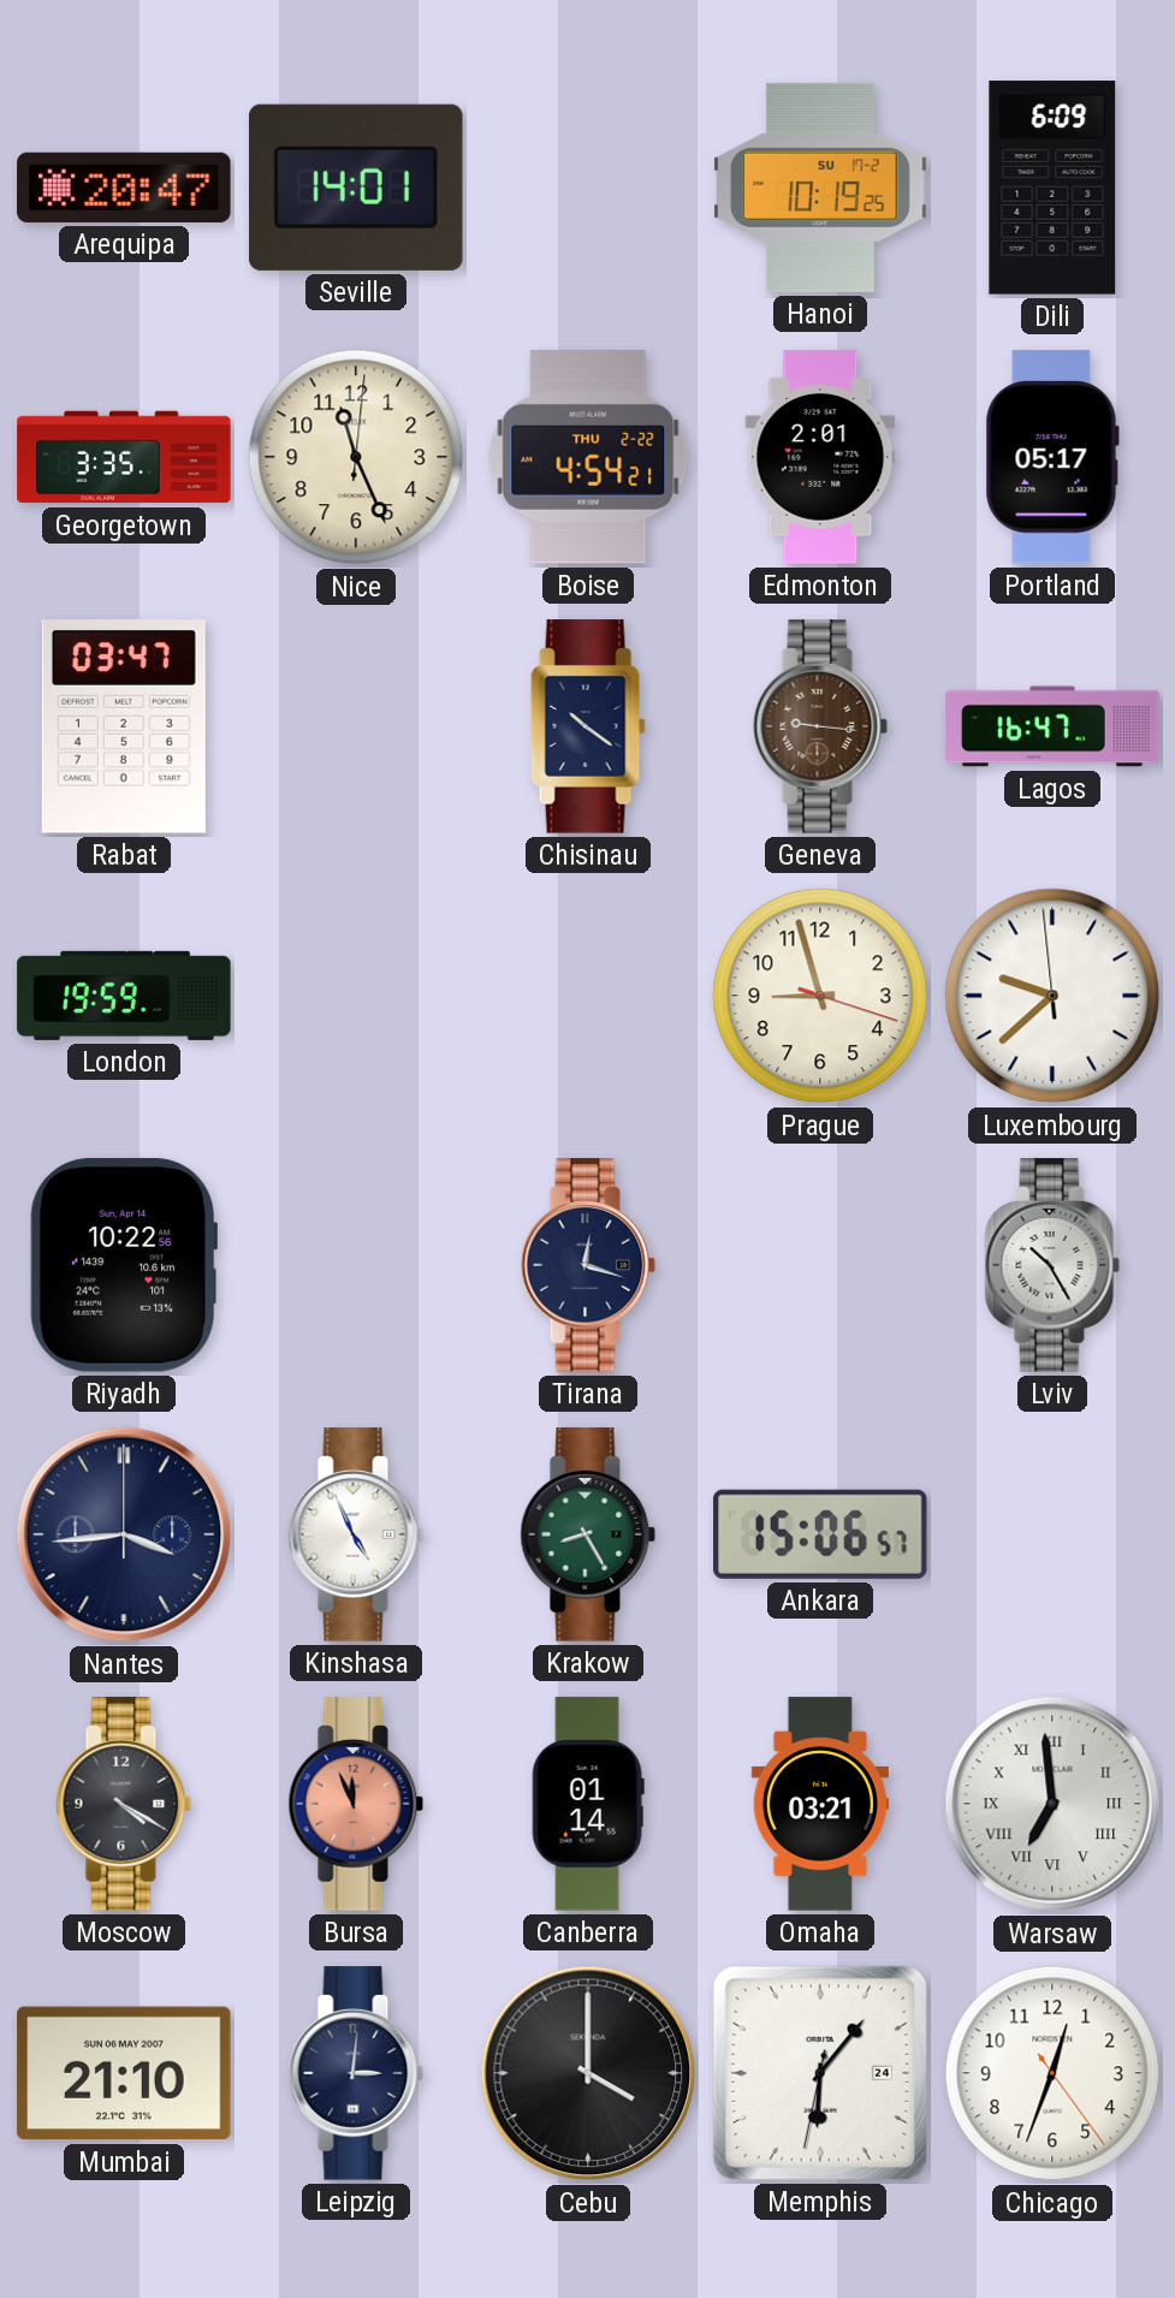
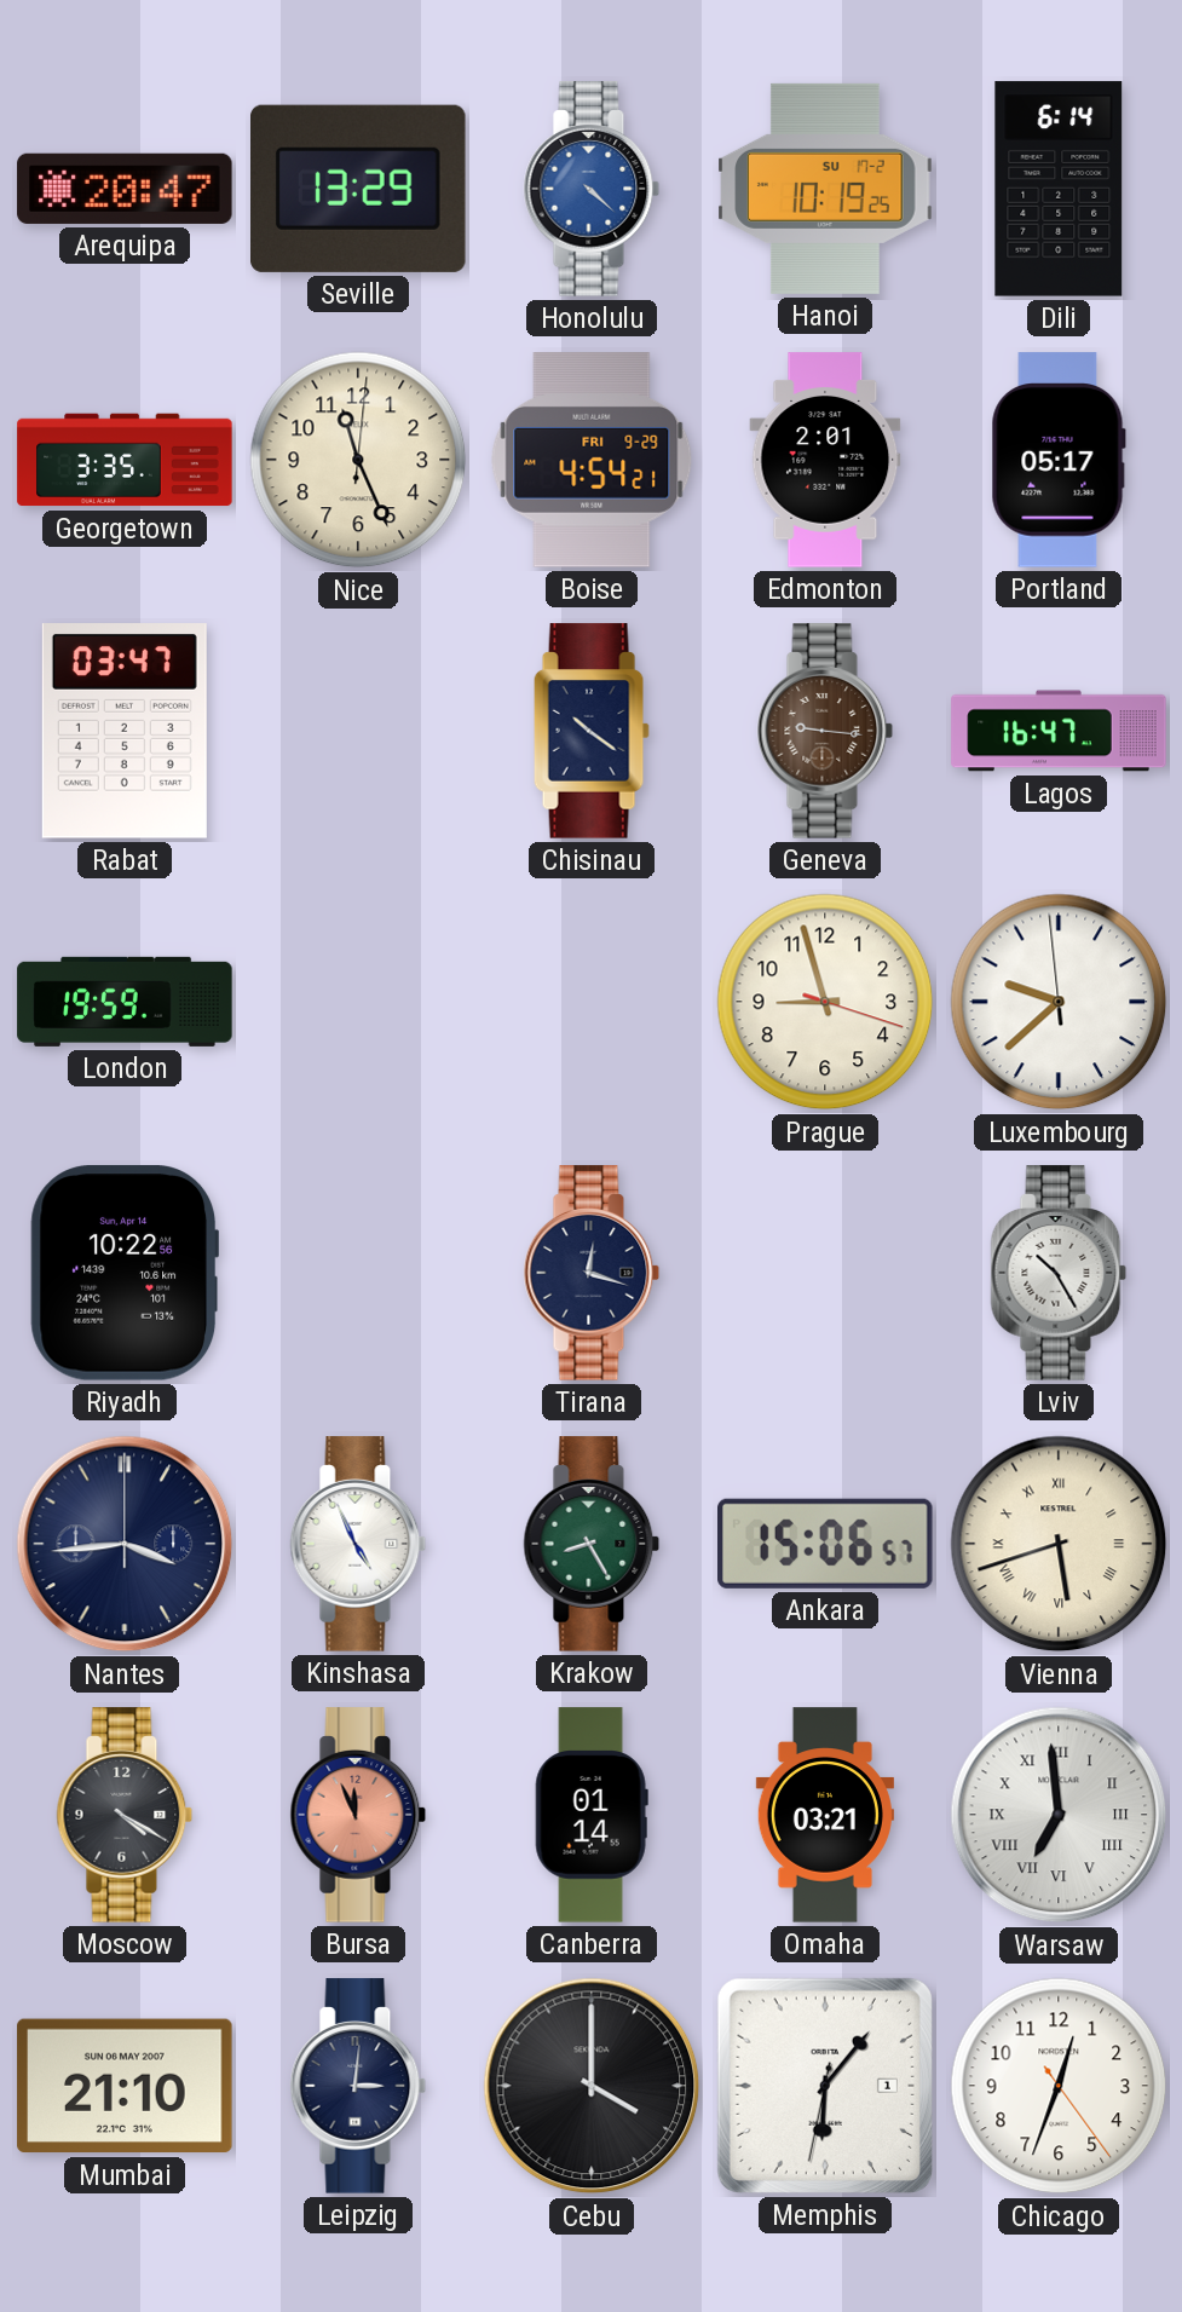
Seville: 14:01 -> 13:29 (359, 189)
Honolulu: none -> 4:22 (592, 189)
Dili: 6:09 -> 6:14 (1059, 189)
Boise date: THU 2-22 -> FRI 9-29 (592, 460)
Vienna: none -> 5:42 (1059, 1544)
Memphis date: 24 -> 1 (825, 2086)
